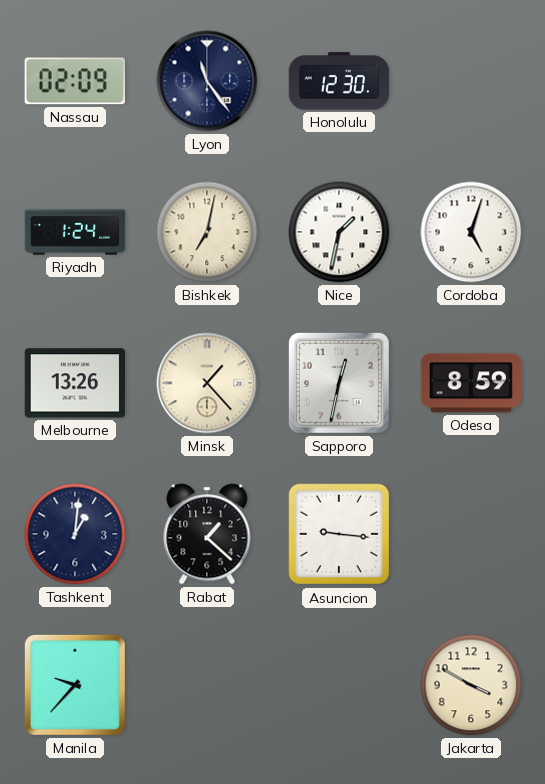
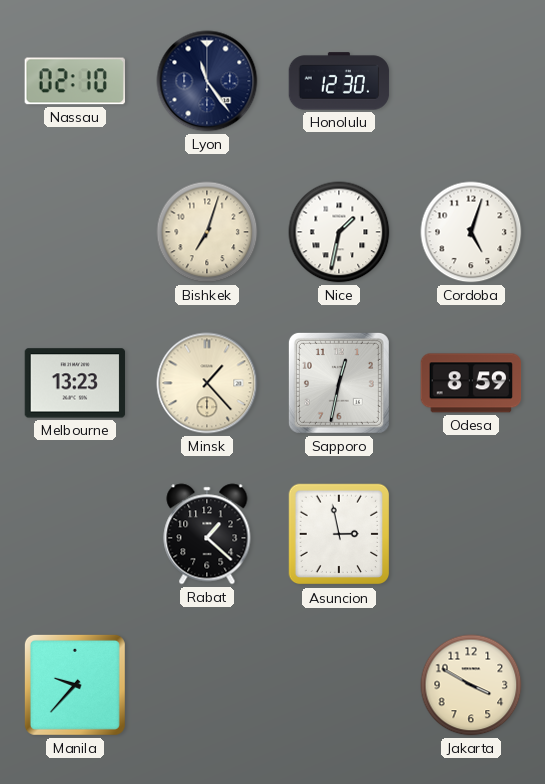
Nassau: 02:09 -> 02:10 (74, 81)
Riyadh: 1:24 -> none (75, 232)
Bishkek: 7:02 -> 7:03 (207, 232)
Melbourne: 13:26 -> 13:23 (75, 383)
Tashkent: 1:01 -> none (75, 534)
Asuncion: 9:16 -> 2:58 (339, 534)
